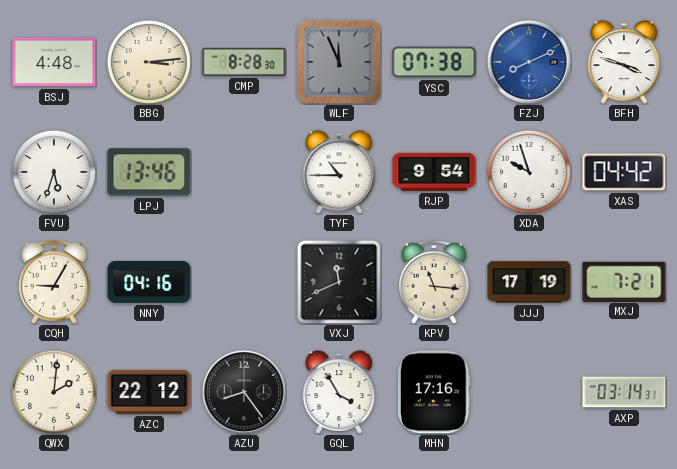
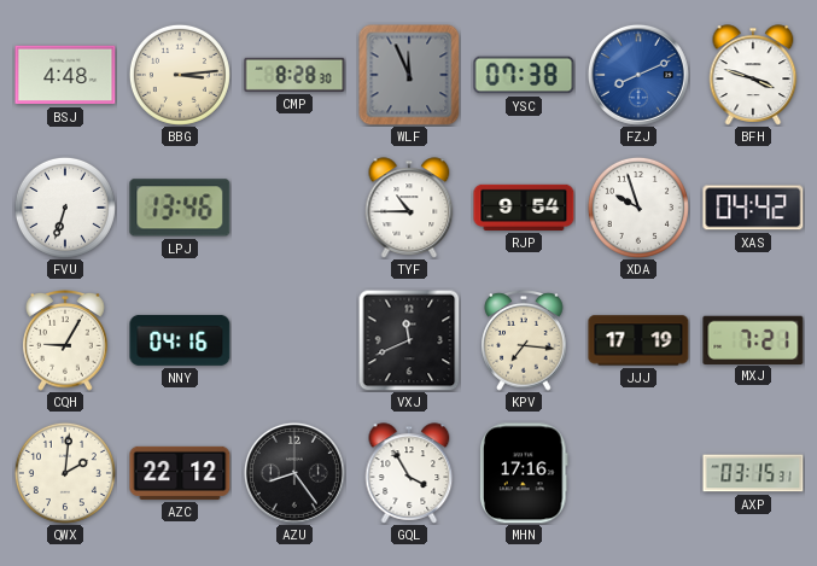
FVU: 5:33 -> 6:33 (65, 208)
KPV: 11:16 -> 7:16 (524, 342)
AXP: 03:14 -> 03:15 (753, 473)
